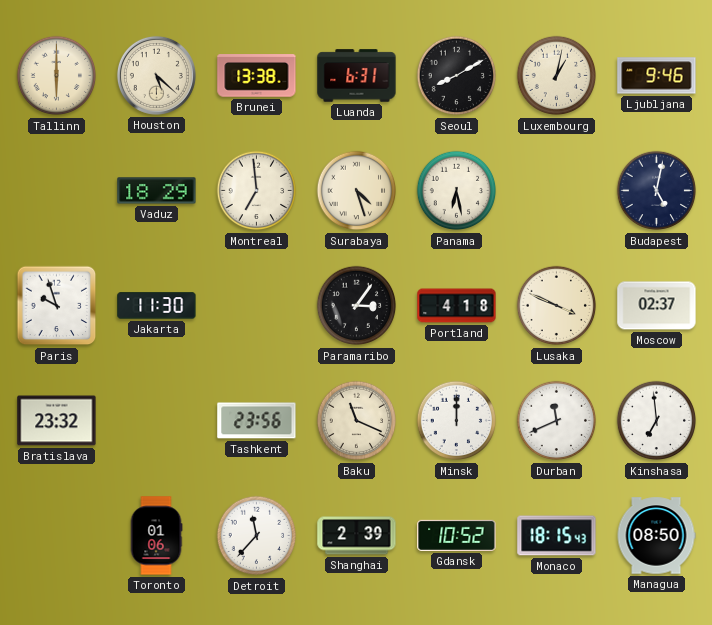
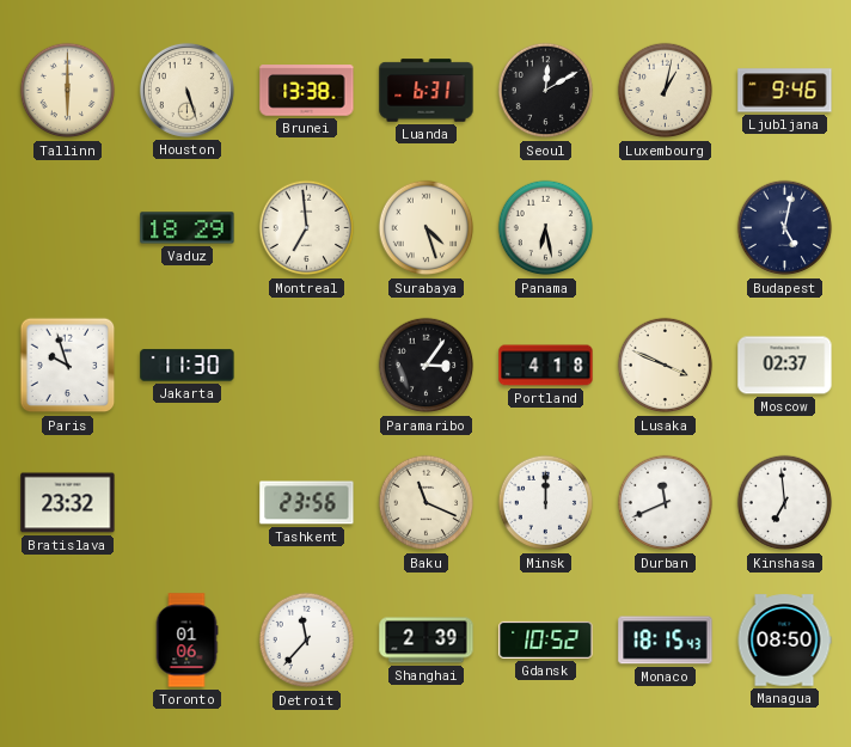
Houston: 5:22 -> 5:27 (186, 90)
Seoul: 8:10 -> 12:10 (546, 91)
